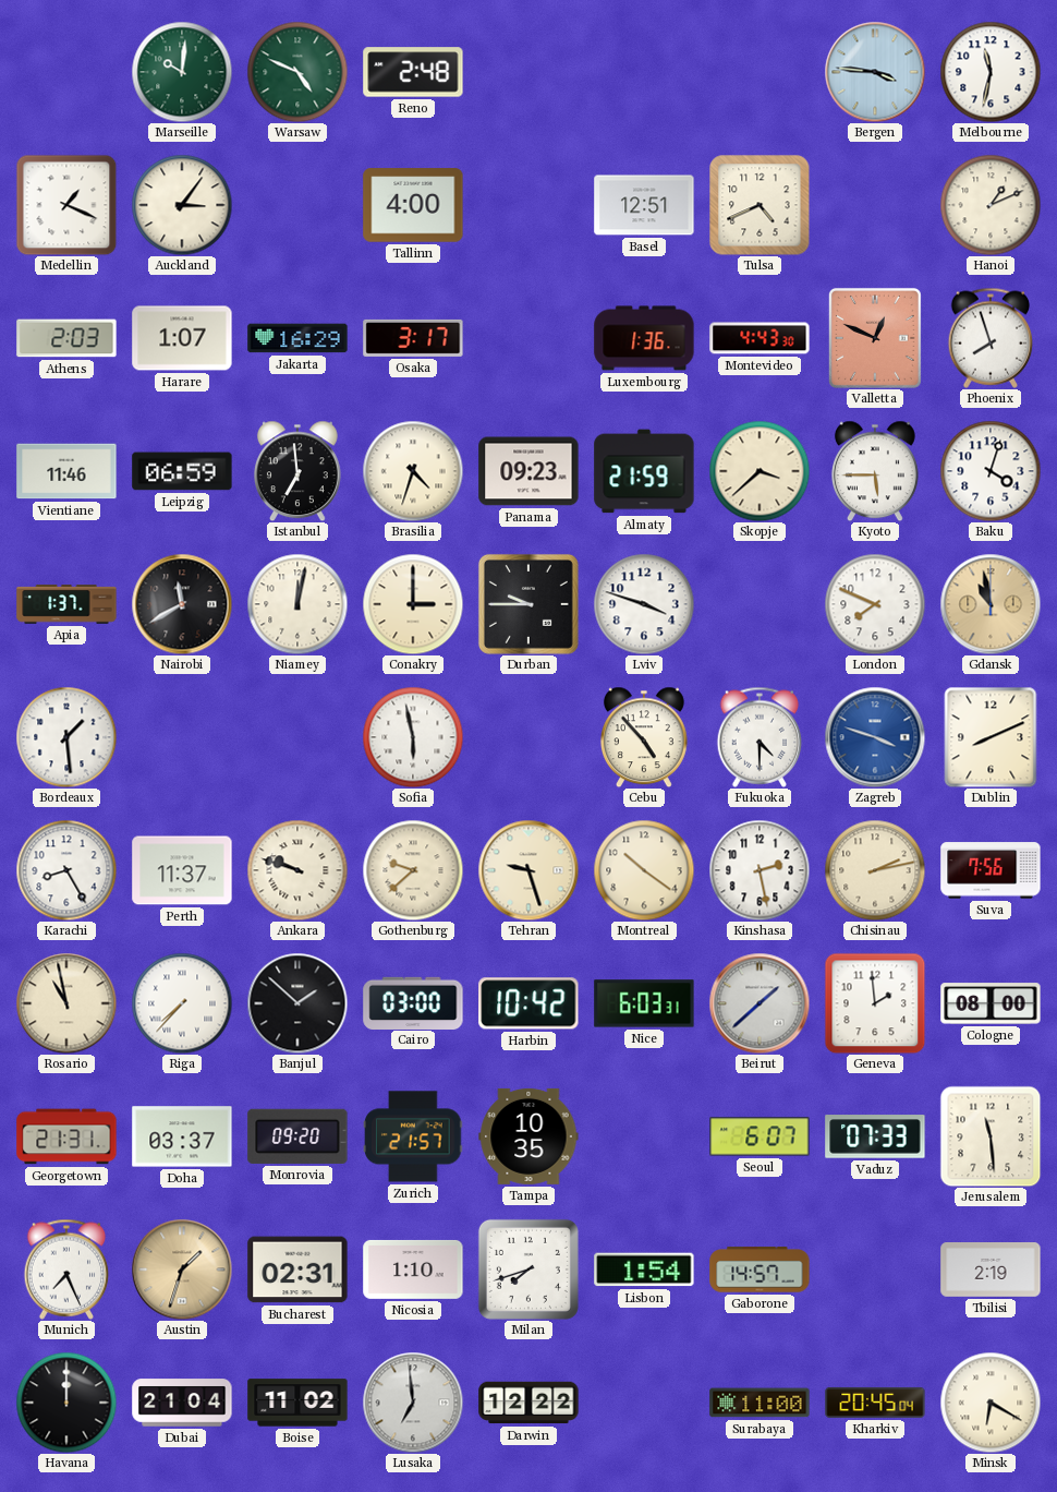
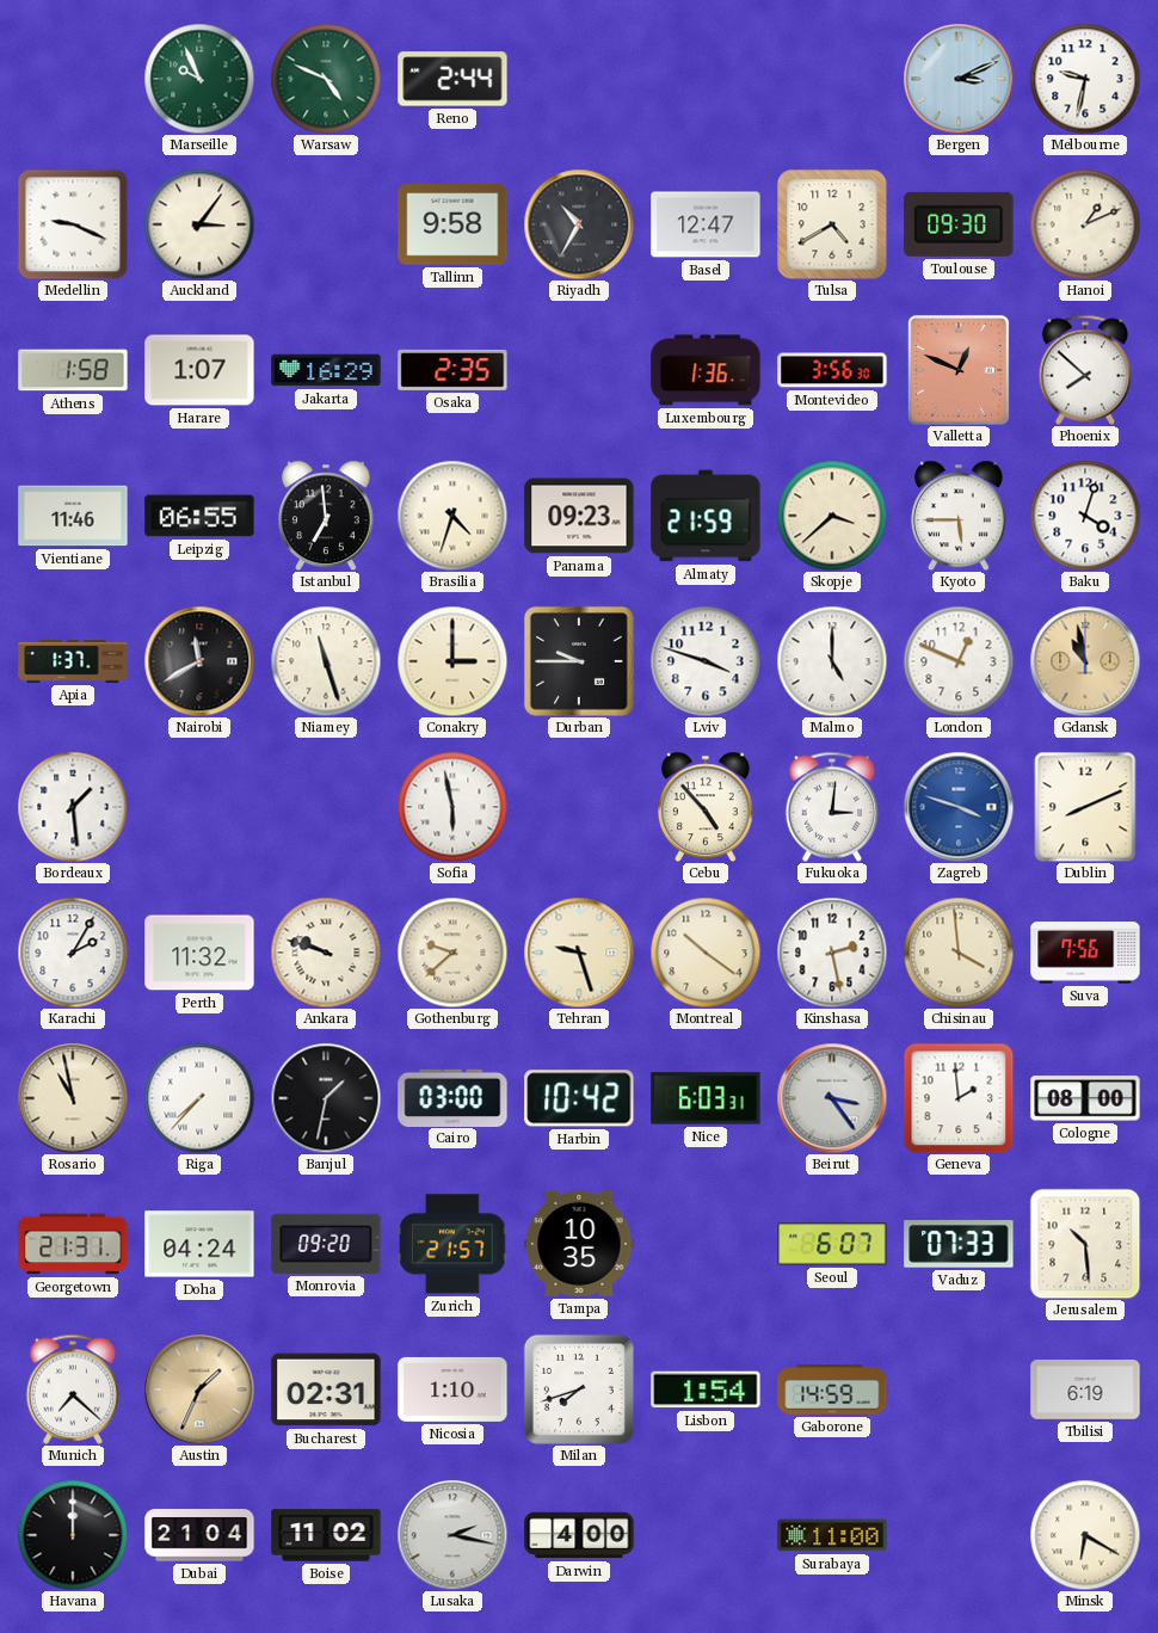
Marseille: 10:01 -> 9:56 (199, 79)
Reno: 2:48 -> 2:44 (452, 79)
Bergen: 3:46 -> 3:11 (959, 79)
Melbourne: 11:32 -> 9:32 (1085, 79)
Medellin: 1:19 -> 9:19 (73, 224)
Tallinn: 4:00 -> 9:58 (452, 224)
Riyadh: none -> 10:35 (579, 224)
Basel: 12:51 -> 12:47 (706, 224)
Tulsa: 4:41 -> 4:40 (832, 224)
Toulouse: none -> 09:30 (959, 224)
Athens: 2:03 -> 1:58 (73, 370)
Osaka: 3:17 -> 2:35 (452, 370)
Montevideo: 4:43 -> 3:56 (832, 370)
Phoenix: 7:57 -> 7:52 (1085, 370)
Leipzig: 06:59 -> 06:55 (199, 516)
Niamey: 12:02 -> 11:27 (326, 661)
Malmo: none -> 5:00 (832, 661)
London: 7:49 -> 12:49 (959, 661)
Fukuoka: 4:30 -> 3:01 (832, 807)
Karachi: 8:25 -> 2:05 (73, 953)
Perth: 11:37 -> 11:32 (199, 953)
Chisinau: 2:13 -> 3:59 (959, 953)
Banjul: 1:52 -> 1:32 (326, 1098)
Beirut: 1:38 -> 3:24 (832, 1098)
Doha: 03:37 -> 04:24 (199, 1244)
Jerusalem: 11:29 -> 10:29 (1085, 1244)
Munich: 7:26 -> 7:22 (73, 1389)
Austin: 1:33 -> 1:34 (199, 1389)
Gaborone: 14:57 -> 14:59 (832, 1389)
Tbilisi: 2:19 -> 6:19 (1085, 1391)
Lusaka: 6:59 -> 2:17 (452, 1535)
Darwin: 12:22 -> 4:00 (579, 1535)
Kharkiv: 20:45 -> none (875, 1403)
